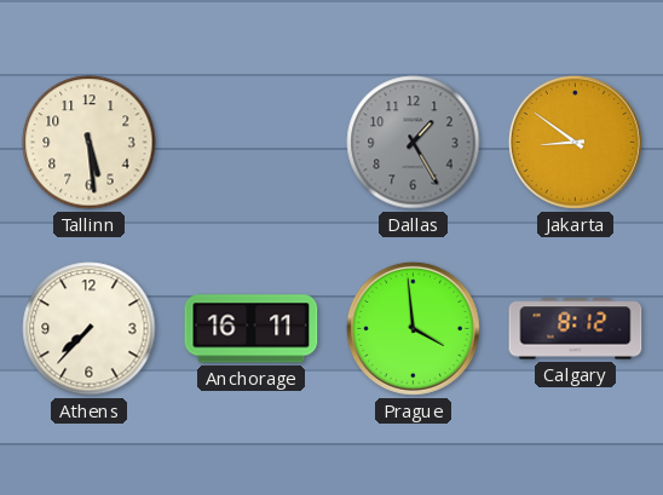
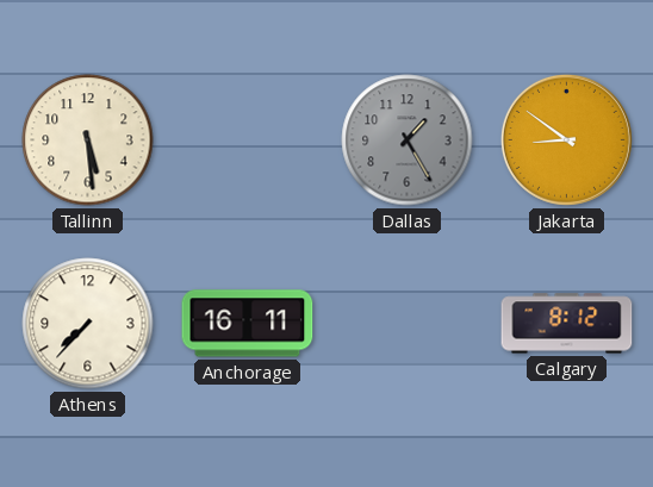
Prague: 3:59 -> none (413, 328)
